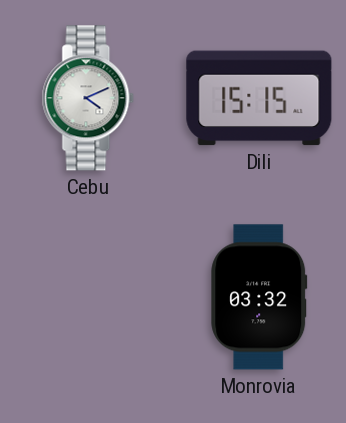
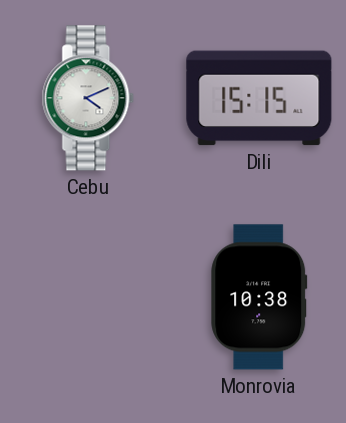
Monrovia: 03:32 -> 10:38 (259, 297)
